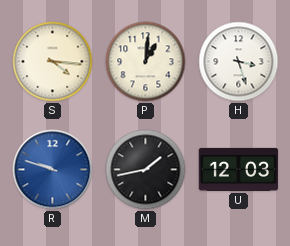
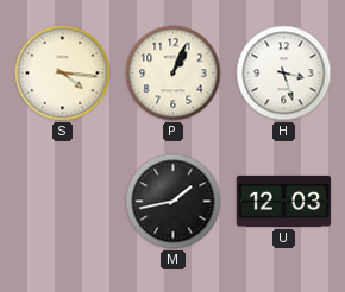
P: 1:01 -> 1:04 (174, 74)
R: 9:48 -> none (53, 170)
